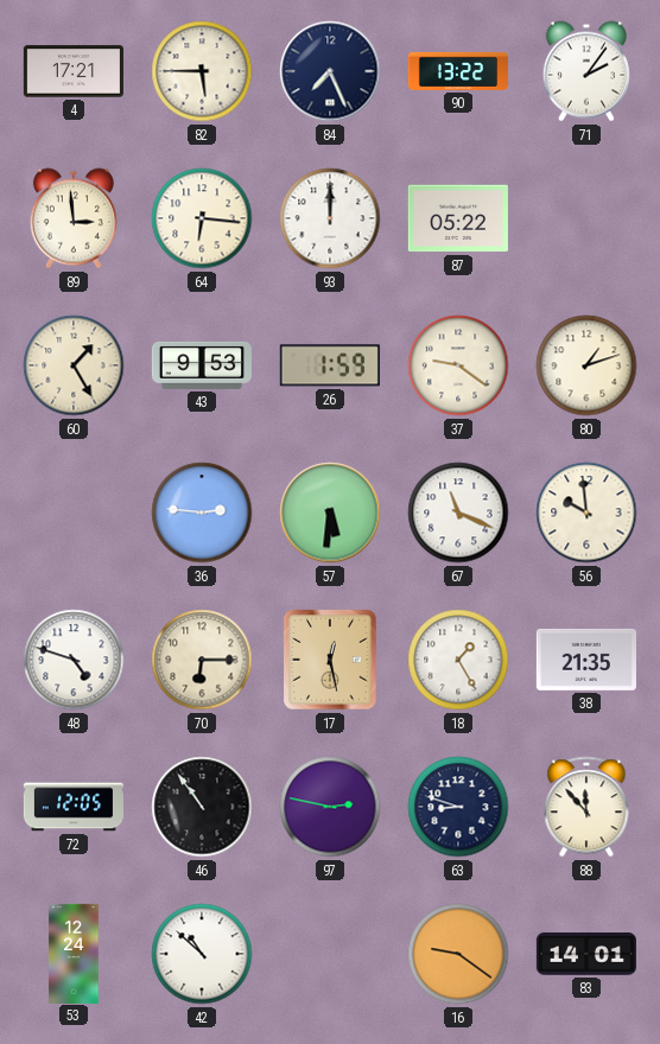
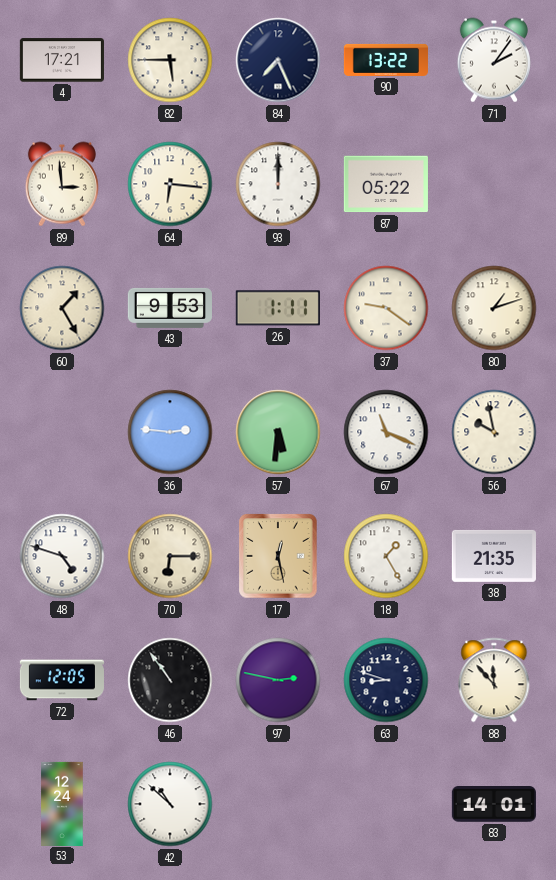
26: 1:59 -> 1:11 (278, 308)
56: 9:59 -> 9:58 (494, 432)
16: 9:21 -> none (458, 954)
